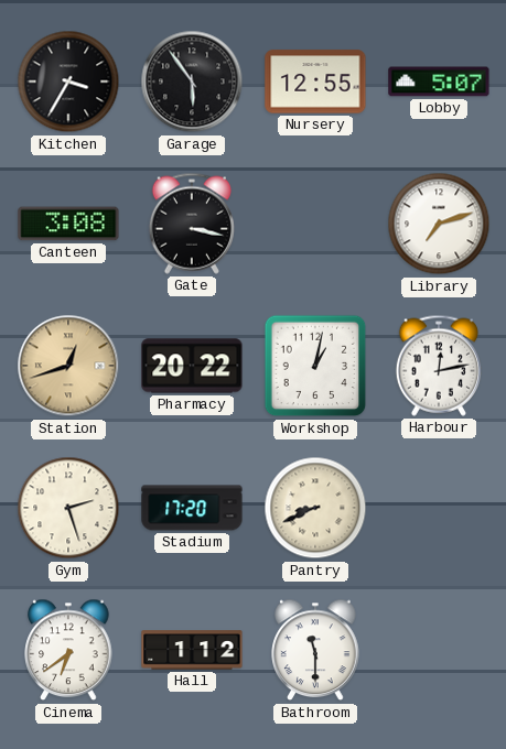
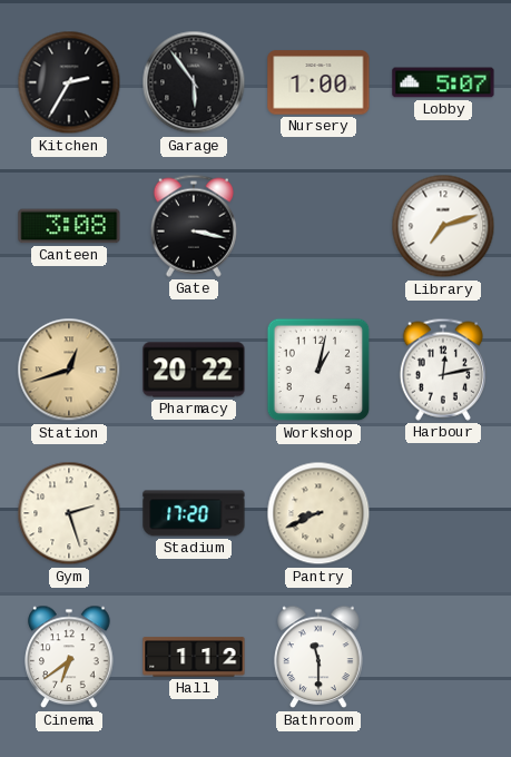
Kitchen: 3:35 -> 2:35 (69, 82)
Nursery: 12:55 -> 1:00 (318, 82)
